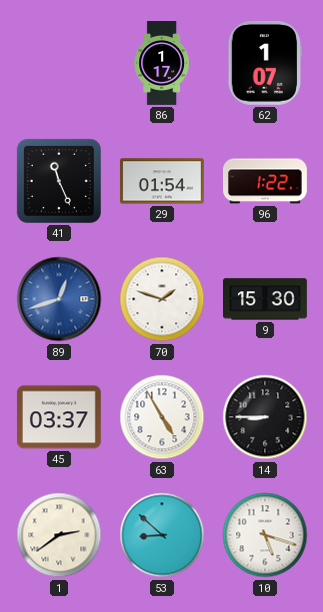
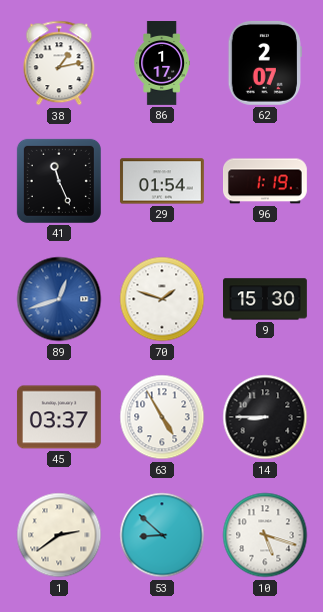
38: none -> 1:13 (59, 63)
62: 1:07 -> 2:07 (265, 63)
96: 1:22 -> 1:19 (266, 181)
